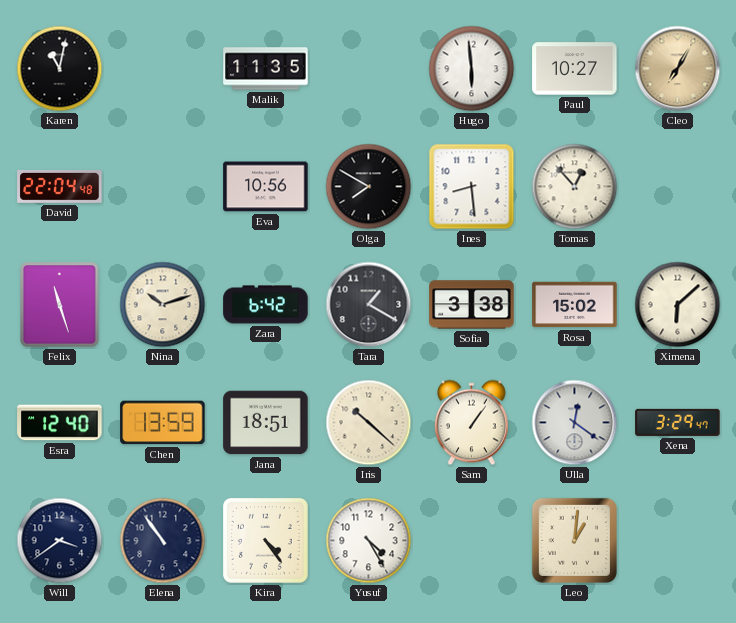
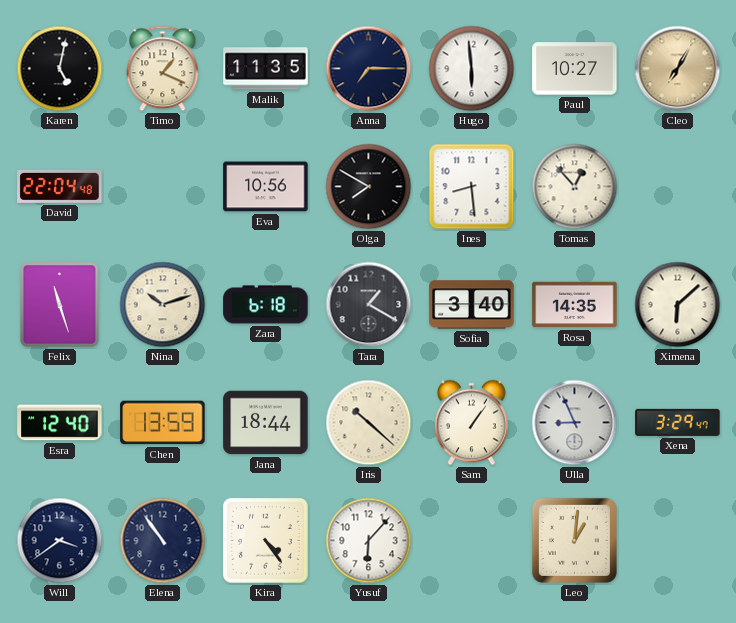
Karen: 11:02 -> 5:02 (60, 69)
Timo: none -> 1:19 (163, 69)
Anna: none -> 7:15 (369, 69)
Zara: 6:42 -> 6:18 (266, 305)
Sofia: 3:38 -> 3:40 (472, 305)
Rosa: 15:02 -> 14:35 (575, 305)
Jana: 18:51 -> 18:44 (266, 423)
Ulla: 12:21 -> 8:56 (575, 423)
Yusuf: 4:25 -> 6:07 (369, 541)
